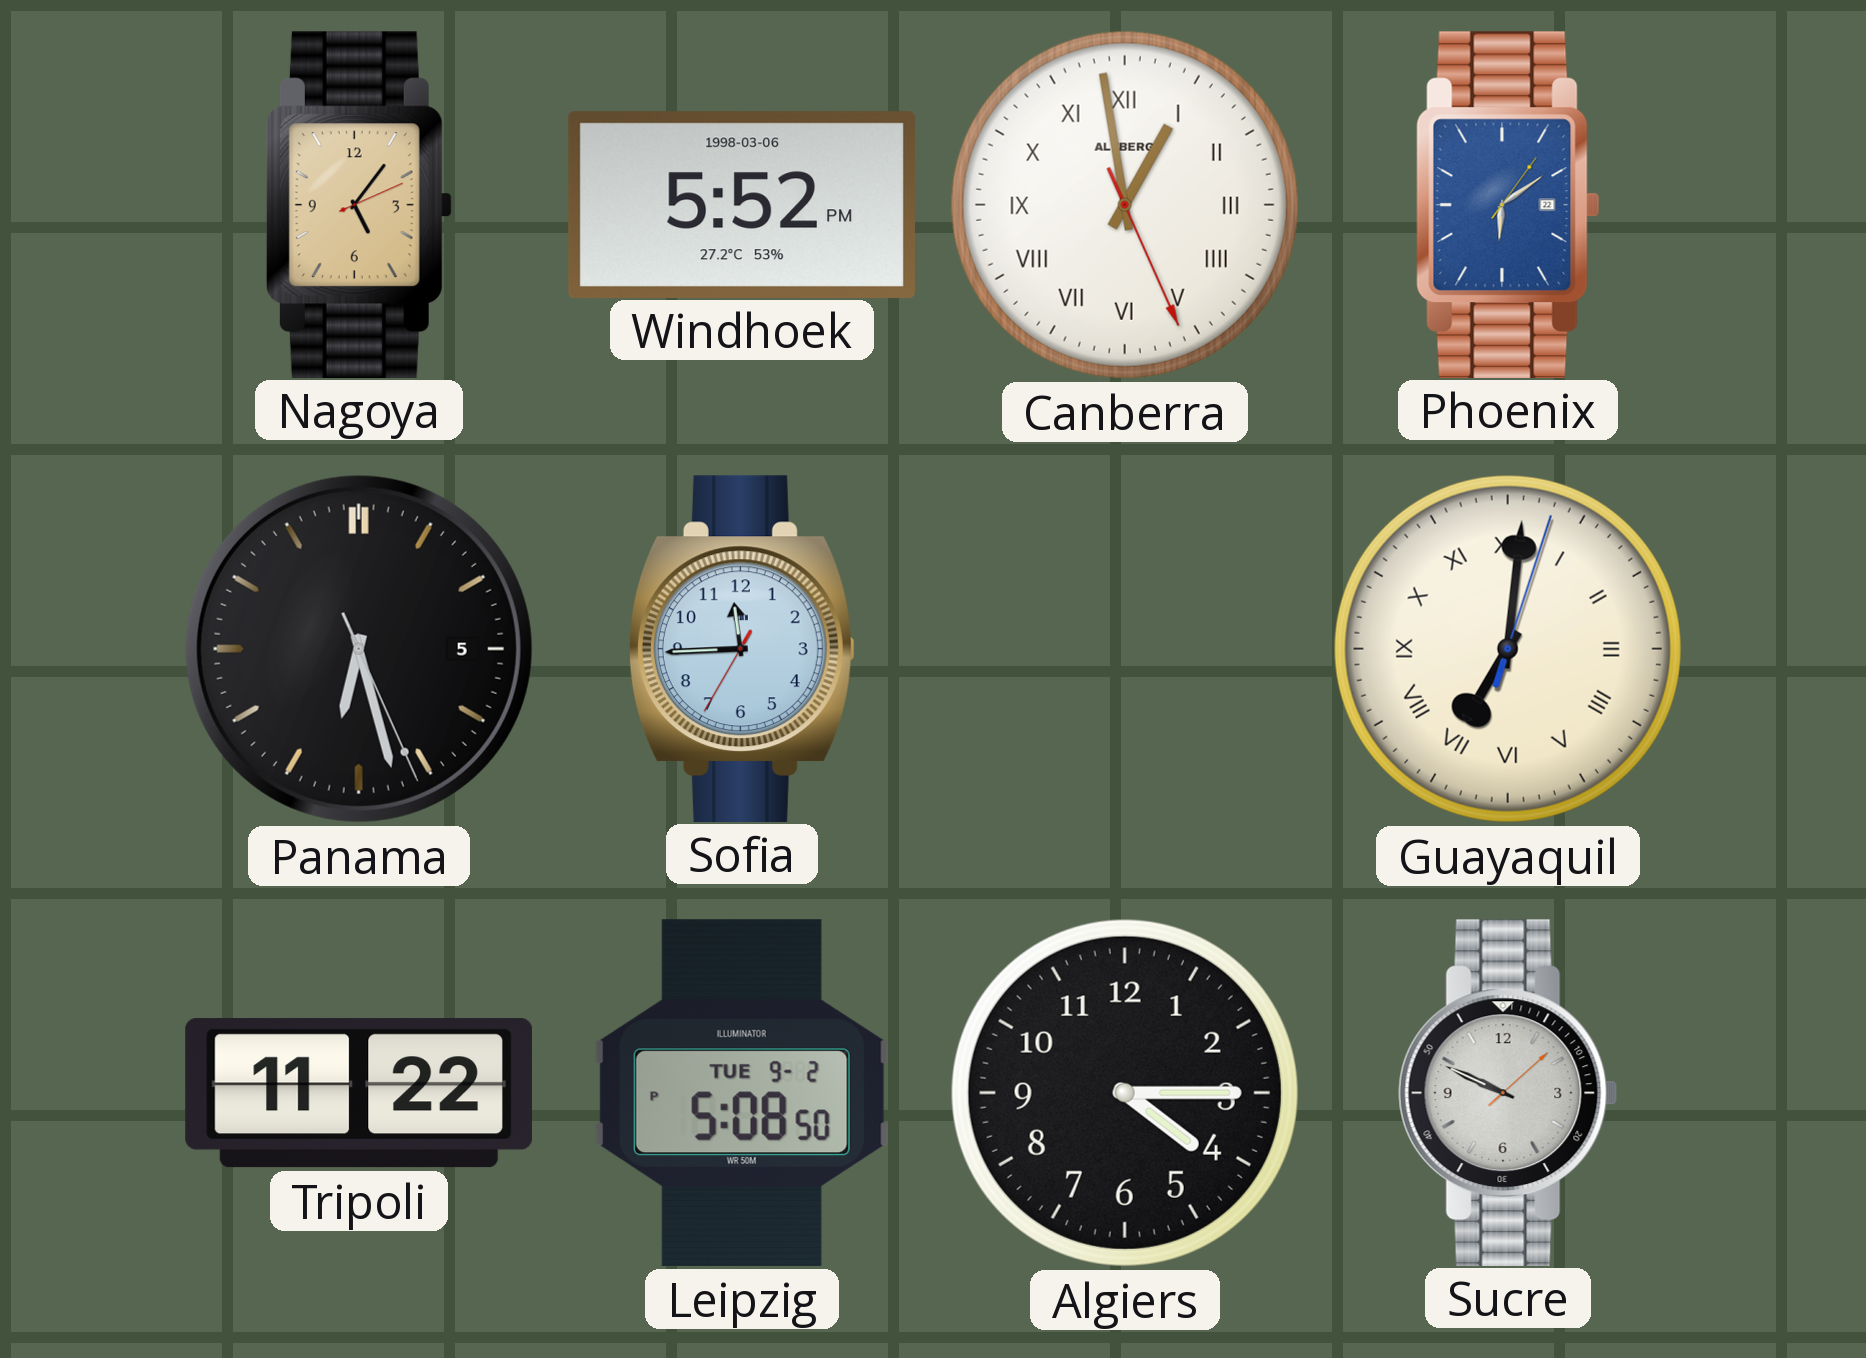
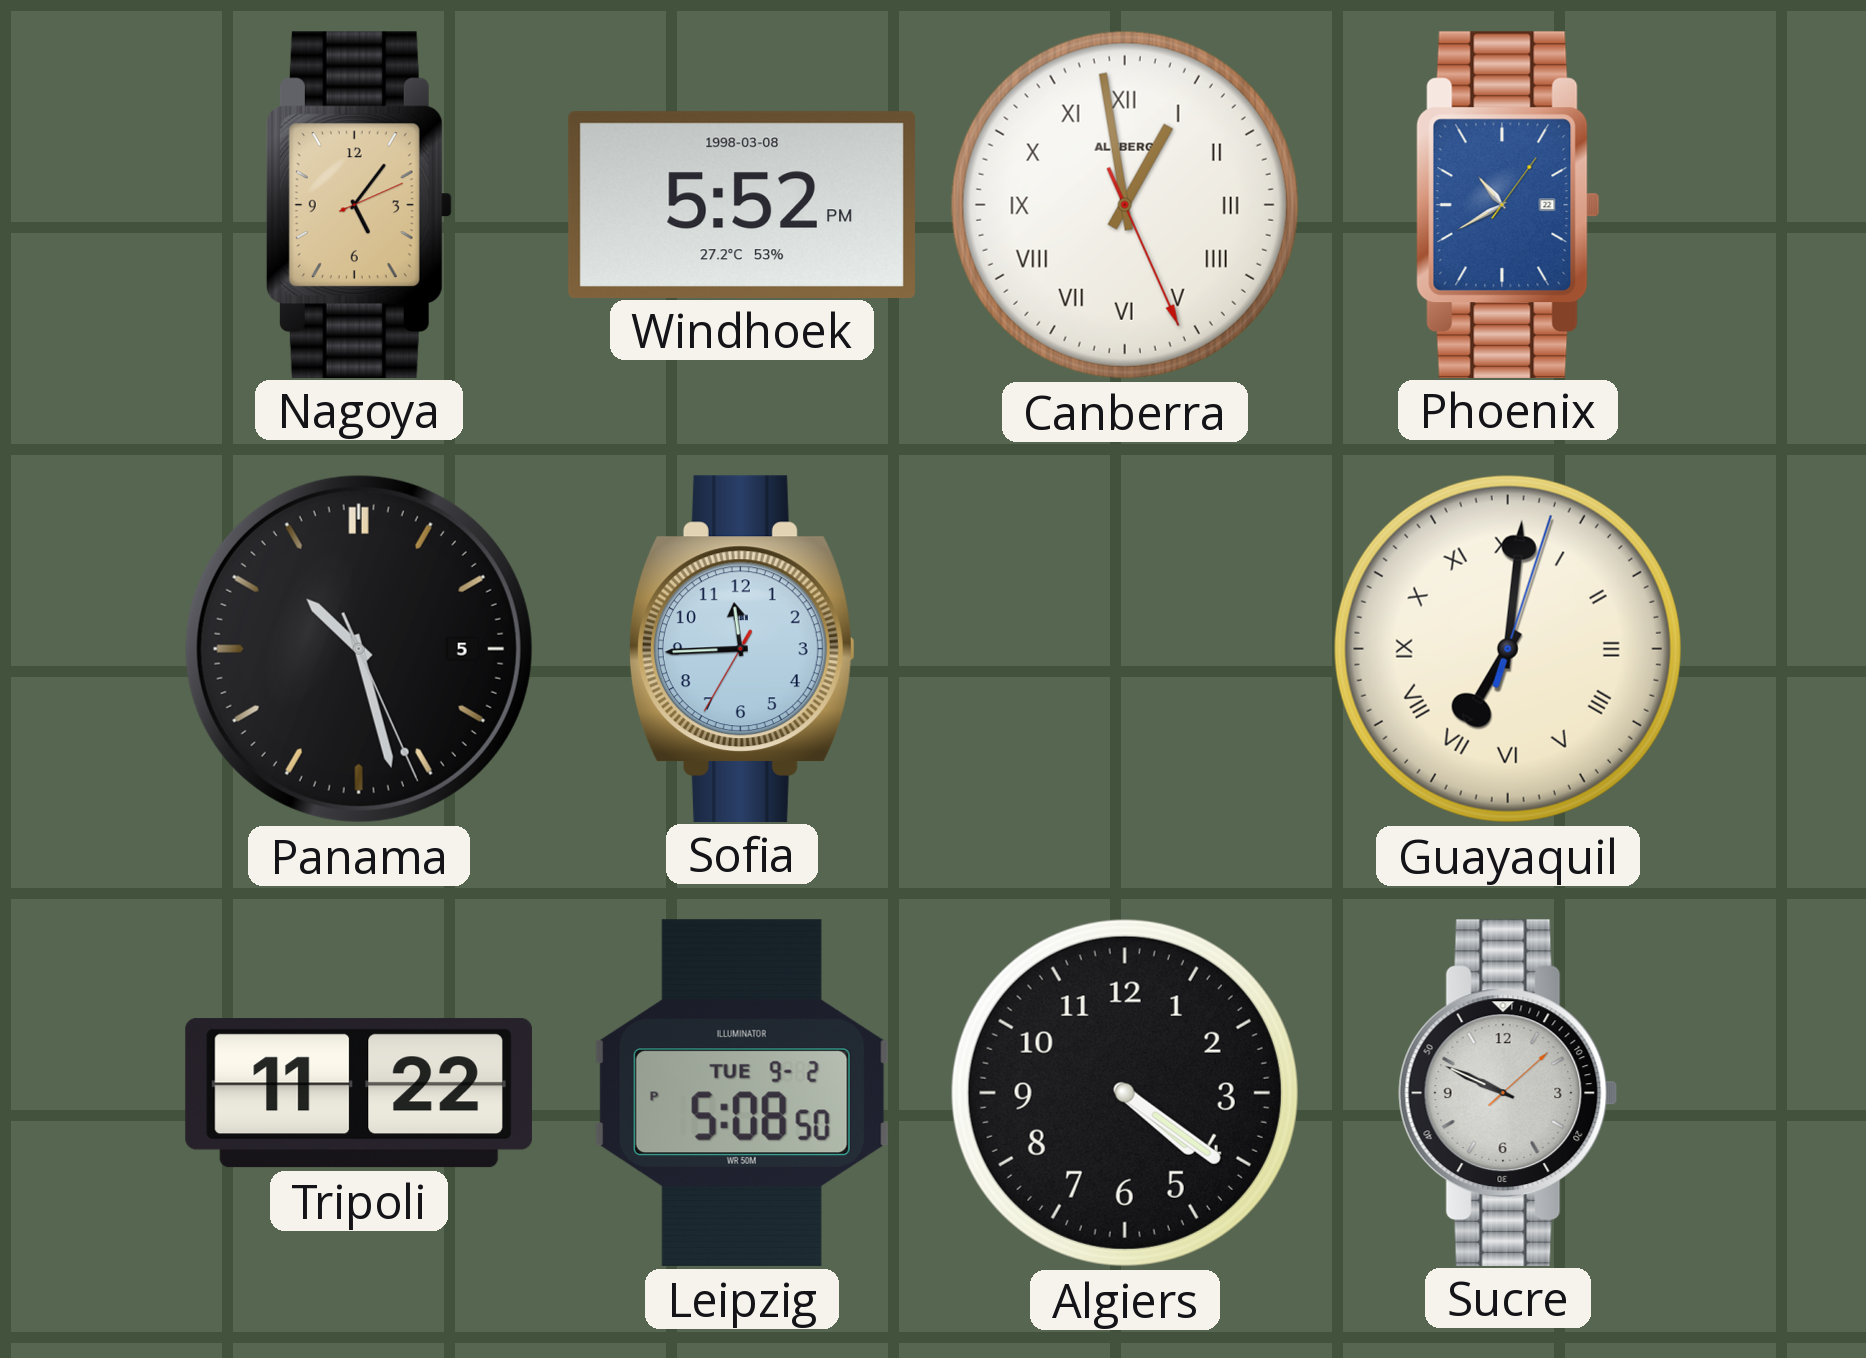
Windhoek date: 1998-03-06 -> 1998-03-08 (742, 204)
Phoenix: 6:09 -> 10:40 (1508, 204)
Panama: 6:27 -> 10:27 (359, 649)
Algiers: 4:15 -> 4:21 (1125, 1093)
